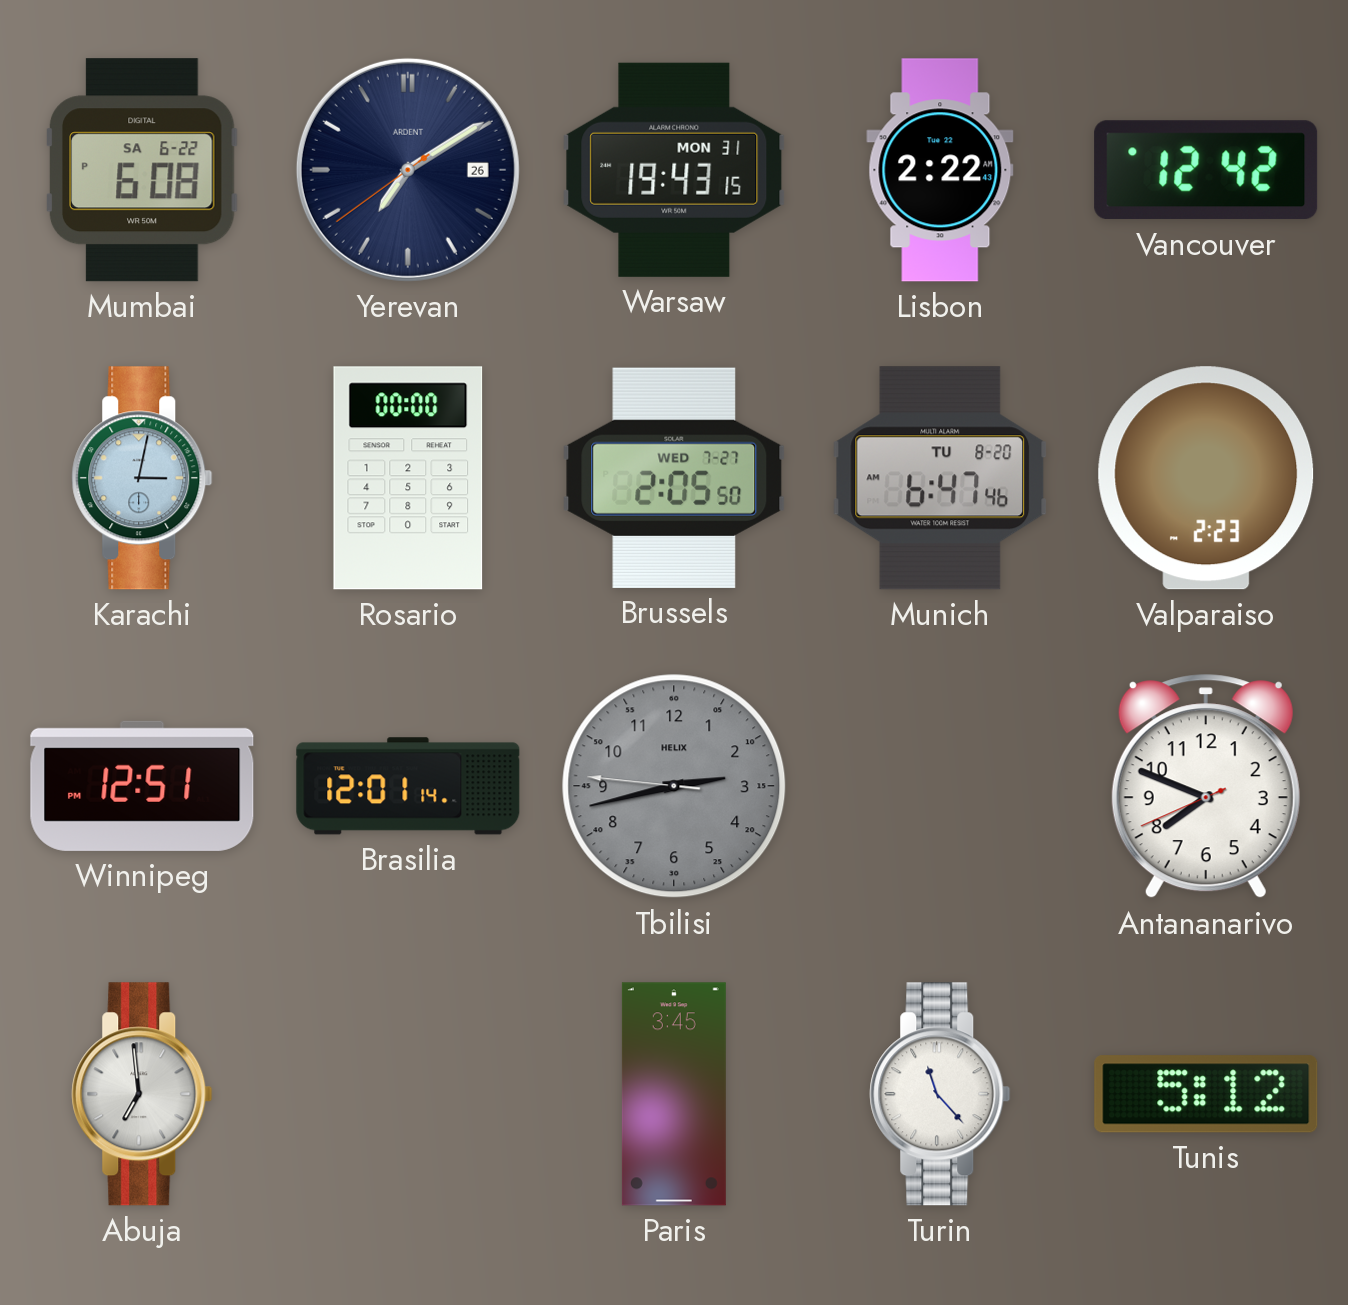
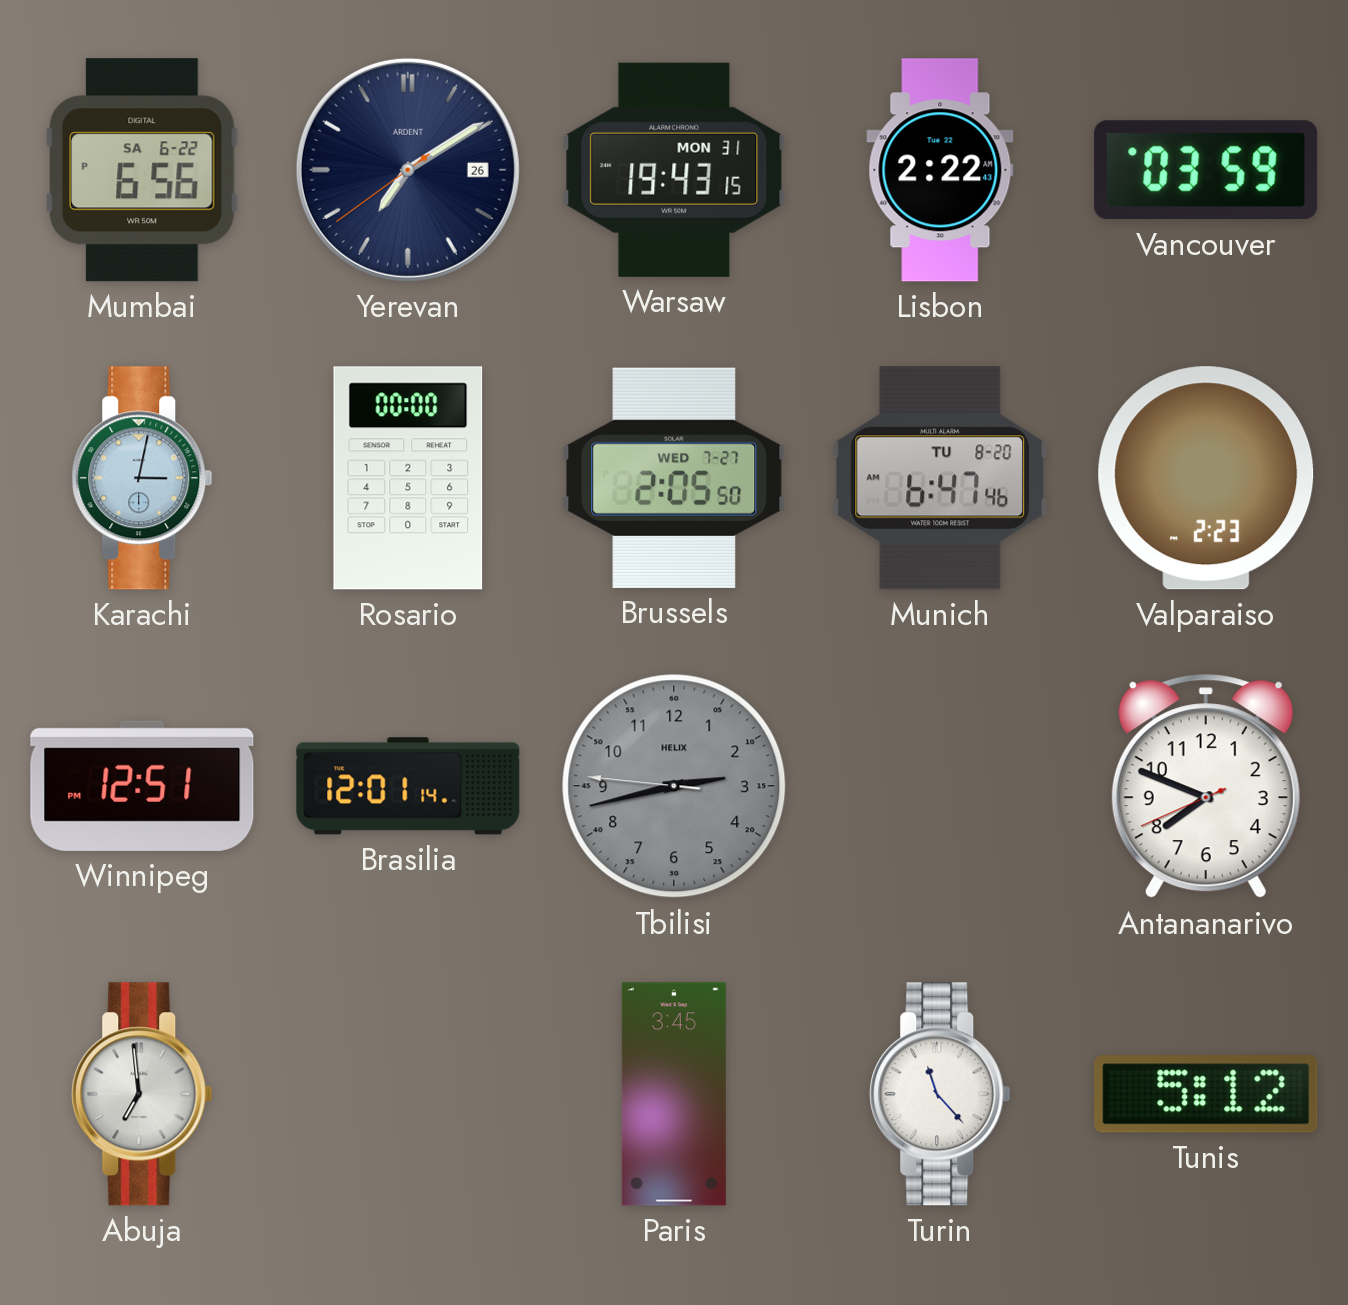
Mumbai: 6:08 -> 6:56 (142, 170)
Vancouver: 12:42 -> 03:59 (1206, 170)
